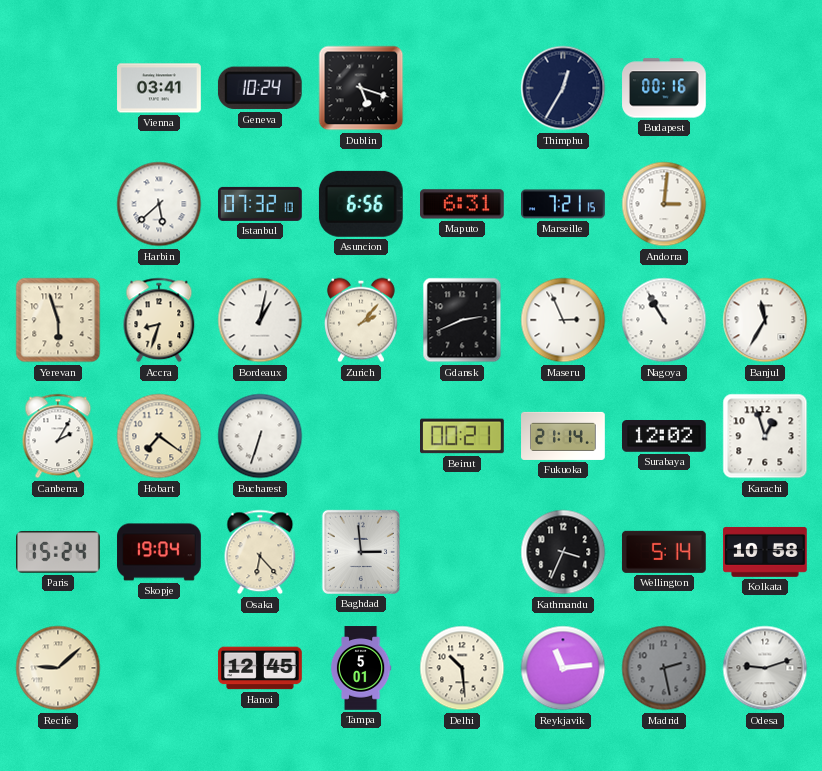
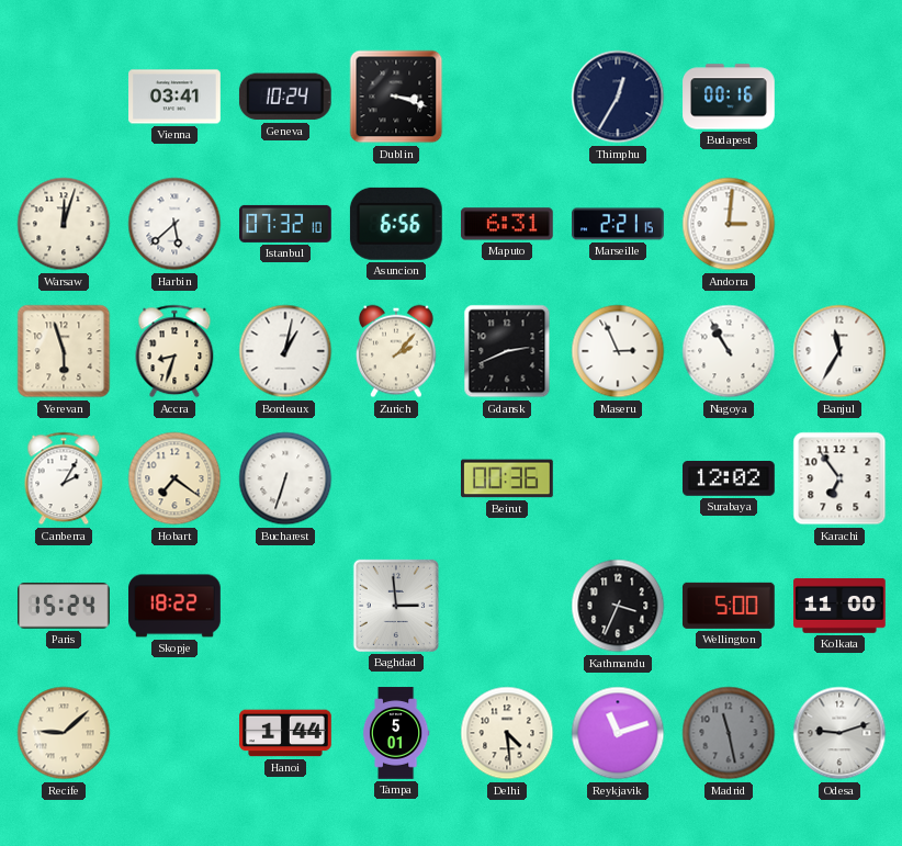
Dublin: 5:18 -> 3:18 (396, 97)
Warsaw: none -> 12:03 (64, 224)
Marseille: 7:21 -> 2:21 (618, 224)
Beirut: 00:21 -> 00:36 (508, 478)
Fukuoka: 21:14 -> none (563, 436)
Karachi: 12:57 -> 6:54 (839, 478)
Skopje: 19:04 -> 18:22 (174, 606)
Osaka: 6:23 -> none (260, 552)
Wellington: 5:14 -> 5:00 (729, 606)
Kolkata: 10:58 -> 11:00 (839, 606)
Hanoi: 12:45 -> 1:44 (285, 733)
Delhi: 10:29 -> 4:29 (507, 733)
Reykjavik: 11:14 -> 11:12 (618, 733)
Madrid: 2:28 -> 11:28 (729, 733)
